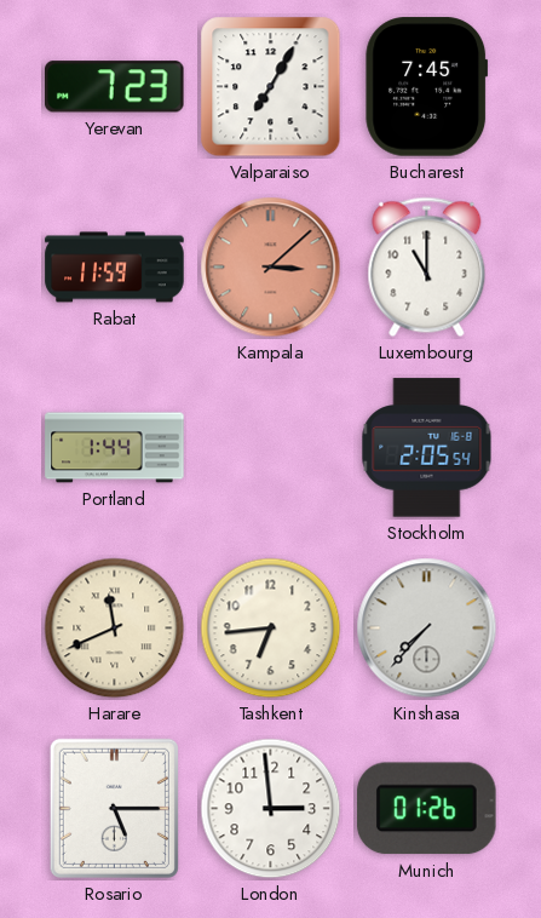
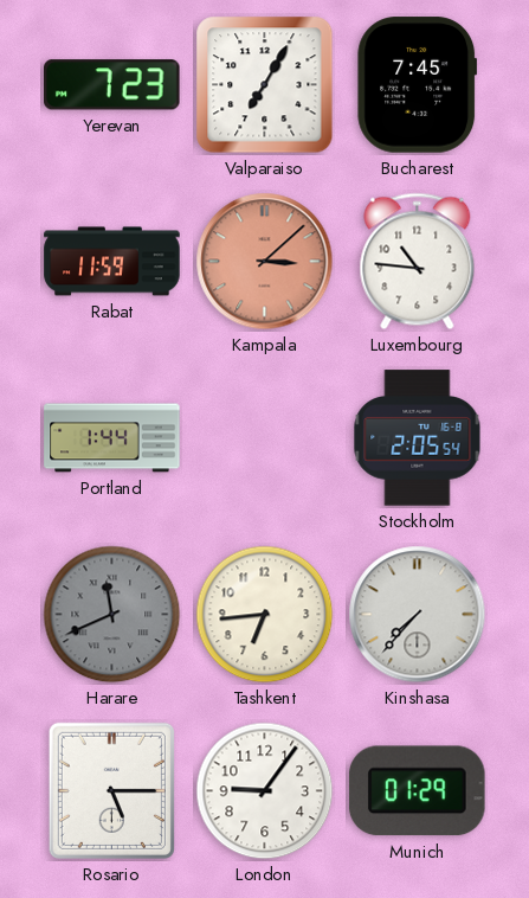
Luxembourg: 11:00 -> 10:46 (418, 262)
Harare dial: cream -> grey (112, 615)
London: 2:59 -> 9:06 (265, 791)
Munich: 01:26 -> 01:29 (418, 791)
